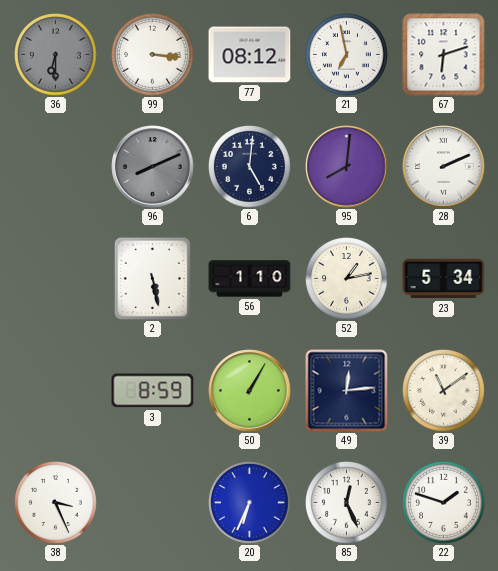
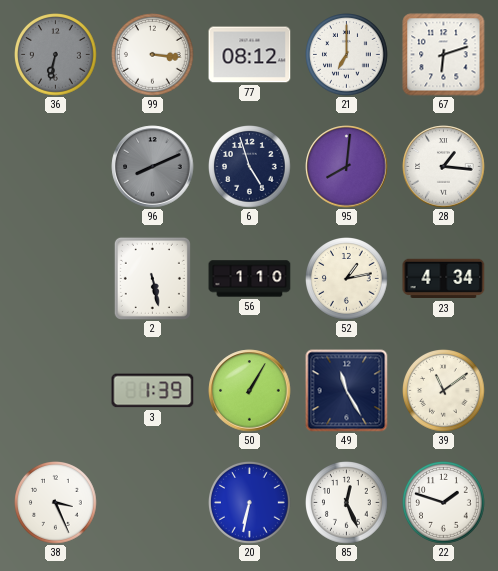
36: 6:30 -> 6:32 (56, 55)
21: 6:58 -> 7:00 (347, 55)
6: 5:01 -> 4:57 (250, 167)
28: 2:11 -> 1:16 (444, 167)
23: 5:34 -> 4:34 (444, 279)
3: 8:59 -> 1:39 (153, 391)
49: 12:14 -> 11:25 (347, 391)
20: 6:34 -> 6:32 (250, 503)
